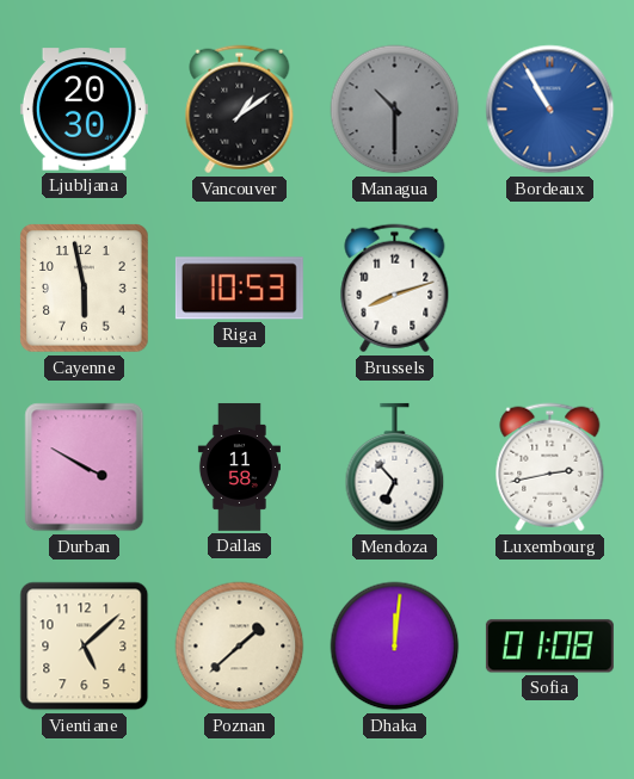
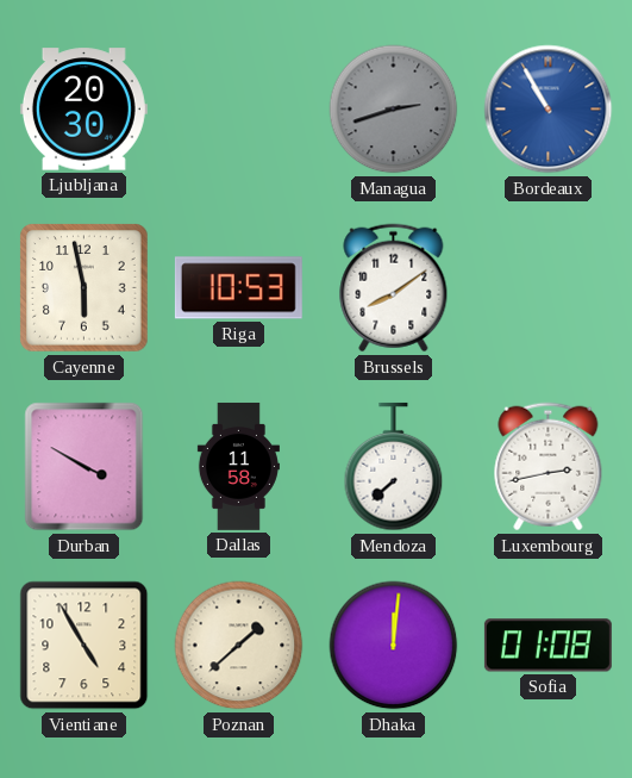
Vancouver: 1:09 -> none (240, 110)
Managua: 10:30 -> 2:42 (394, 110)
Brussels: 8:12 -> 8:09 (394, 288)
Mendoza: 6:53 -> 7:38 (394, 467)
Vientiane: 5:08 -> 4:55 (85, 646)
